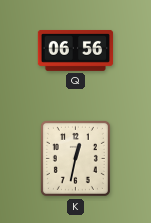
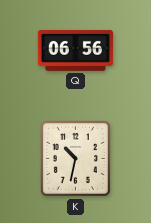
K: 12:32 -> 10:32 (75, 158)
